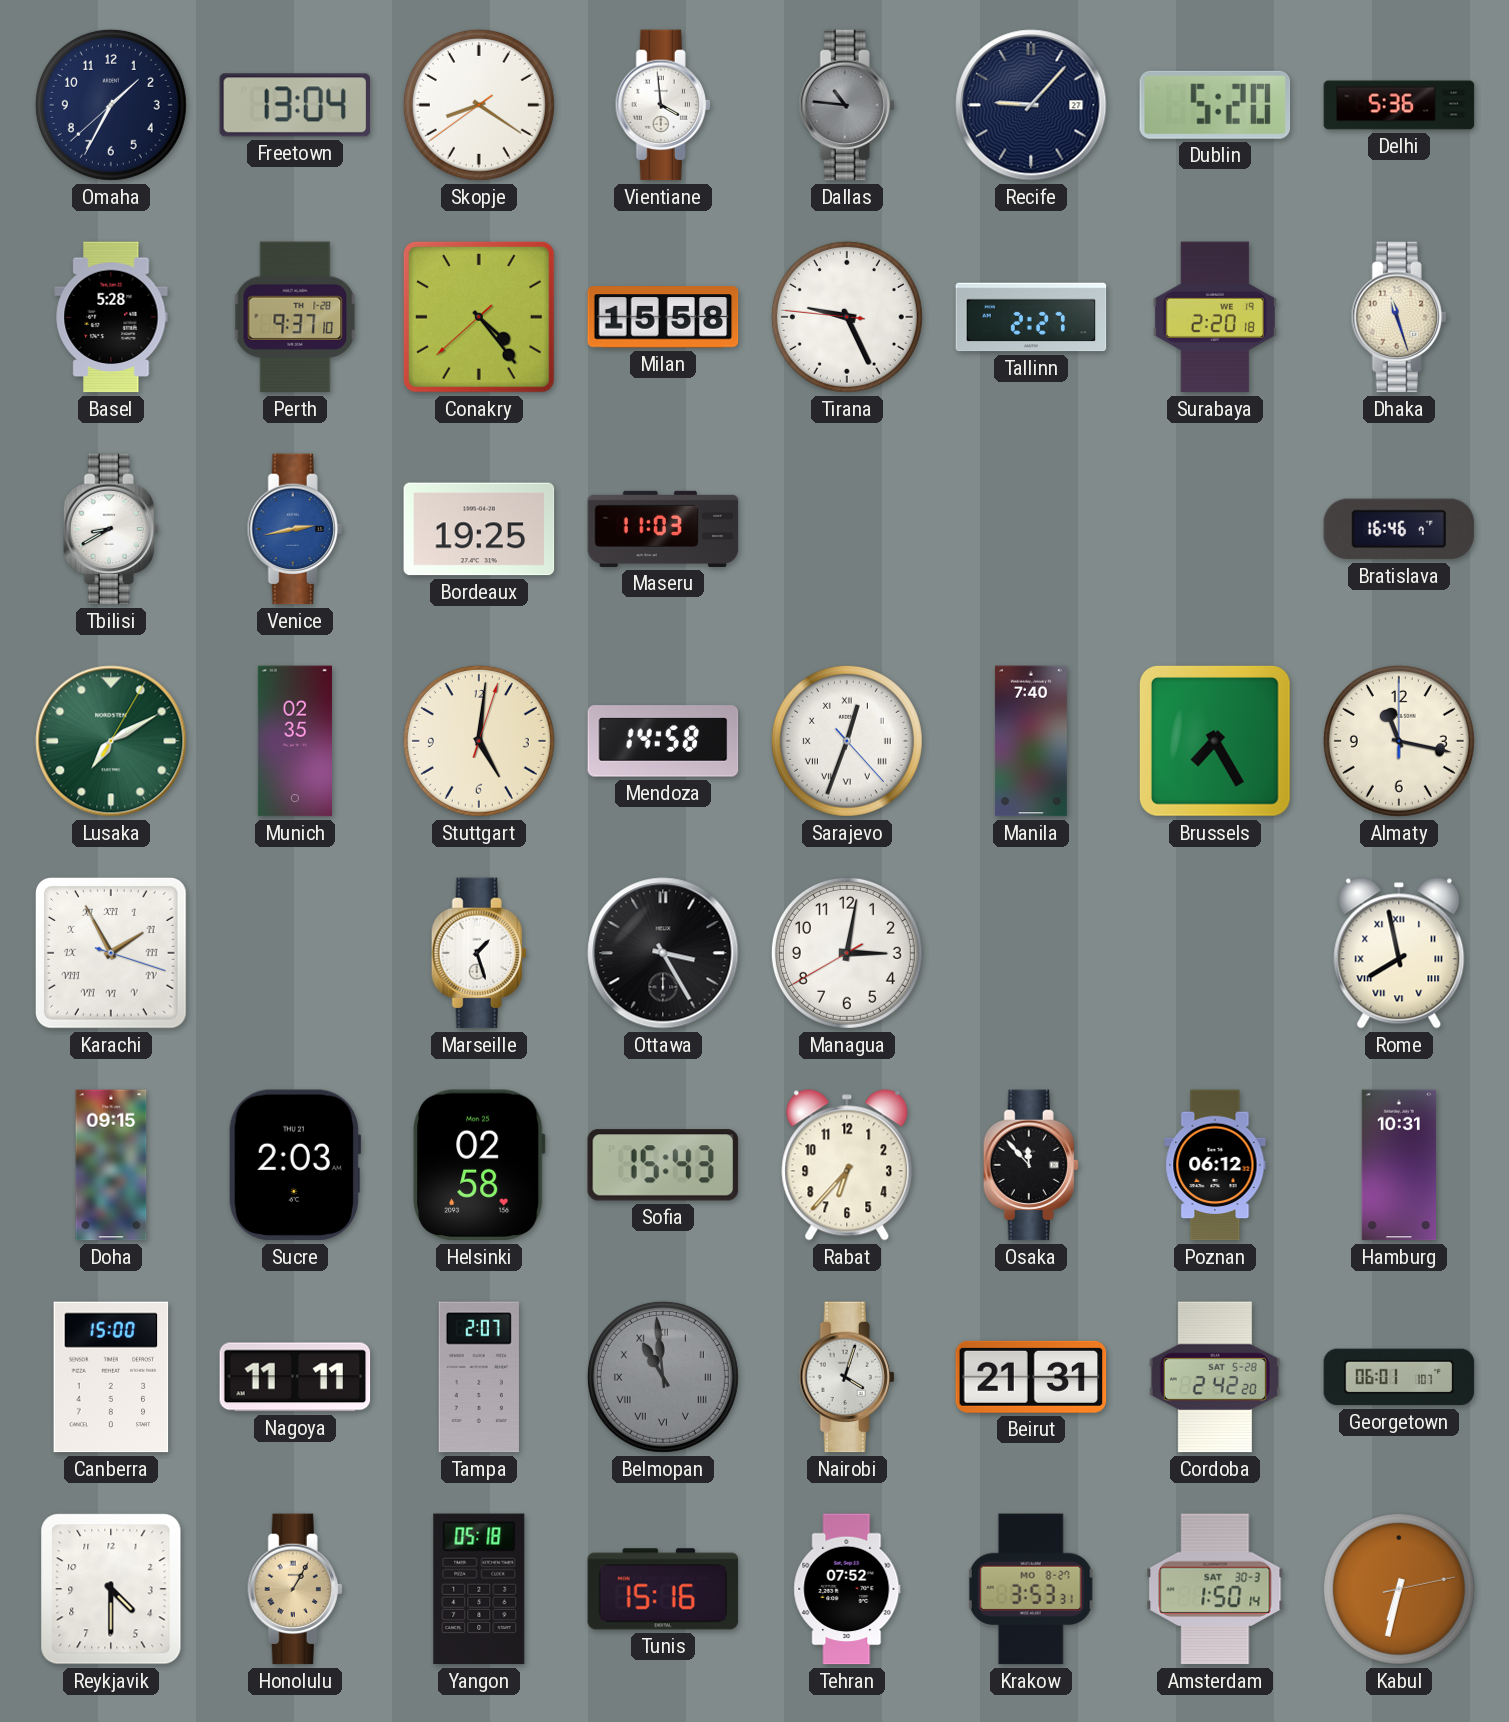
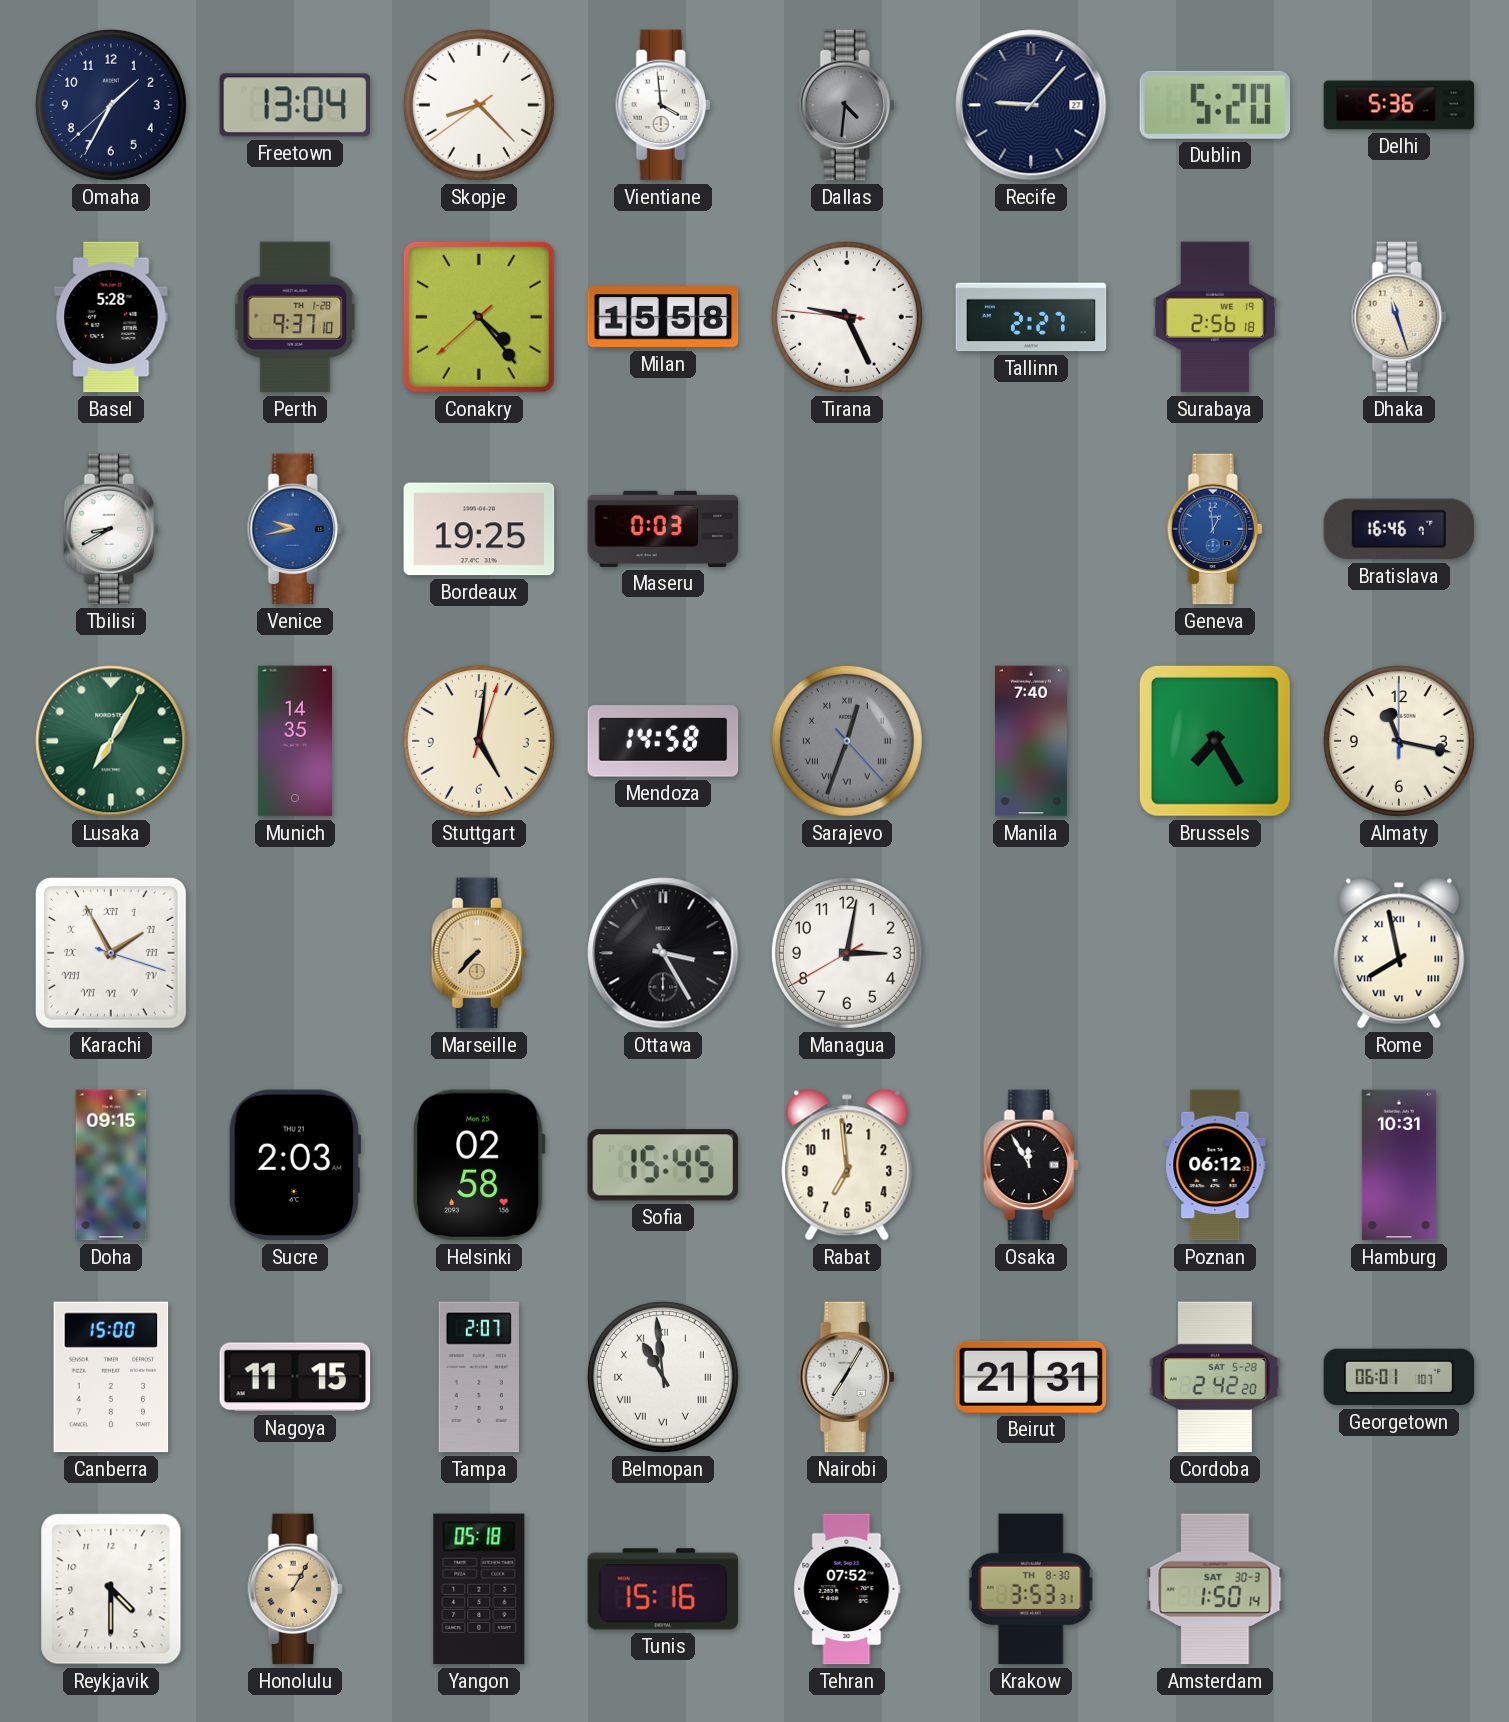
Skopje: 8:20 -> 8:22 (479, 105)
Dallas: 10:46 -> 4:31 (847, 105)
Surabaya: 2:20 -> 2:56 (1215, 317)
Venice: 2:43 -> 9:43 (295, 529)
Maseru: 11:03 -> 0:03 (663, 529)
Geneva: none -> 12:59 (1215, 529)
Lusaka: 7:10 -> 7:05 (111, 741)
Munich: 02:35 -> 14:35 (295, 741)
Sarajevo dial: white -> grey (847, 741)
Marseille: 1:27 -> 7:37 (479, 953)
Marseille dial: white -> champagne (479, 953)
Sofia: 15:43 -> 15:45 (663, 1165)
Rabat: 6:37 -> 6:59 (847, 1165)
Osaka: 11:53 -> 11:55 (1031, 1165)
Nagoya: 11:11 -> 11:15 (295, 1377)
Belmopan dial: grey -> white (663, 1377)
Nairobi: 4:03 -> 7:05 (847, 1377)
Krakow date: MO 8-27 -> TH 8-30 (1031, 1589)
Kabul: 6:32 -> none (1399, 1589)
